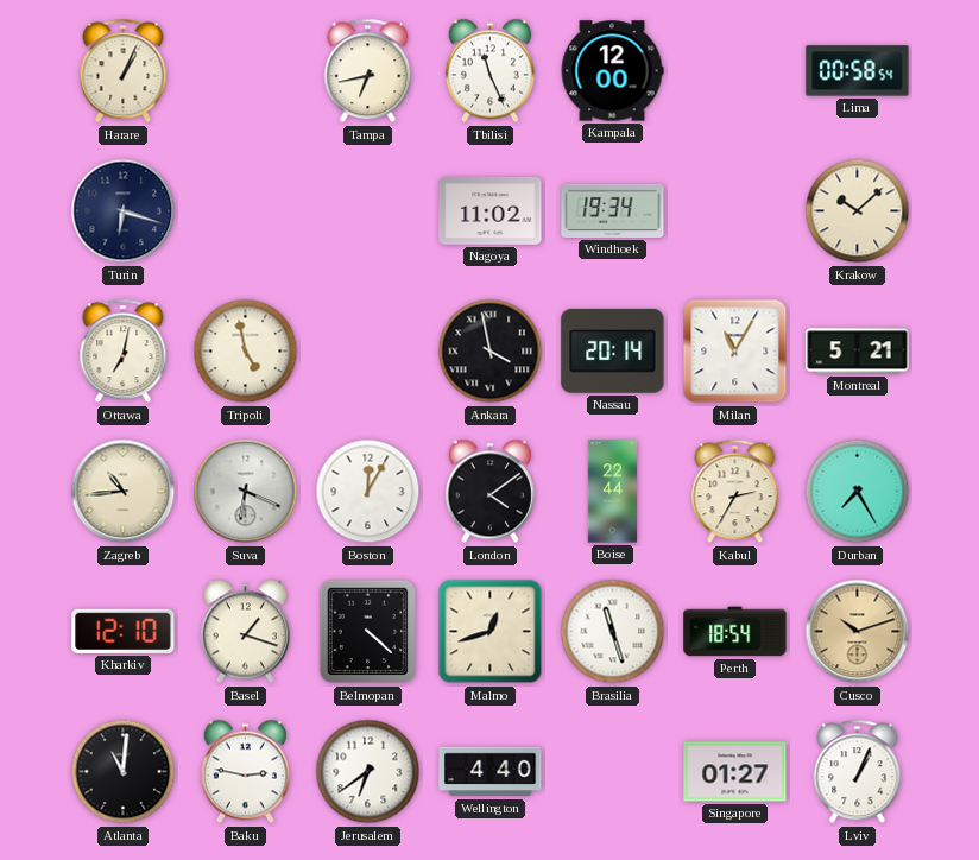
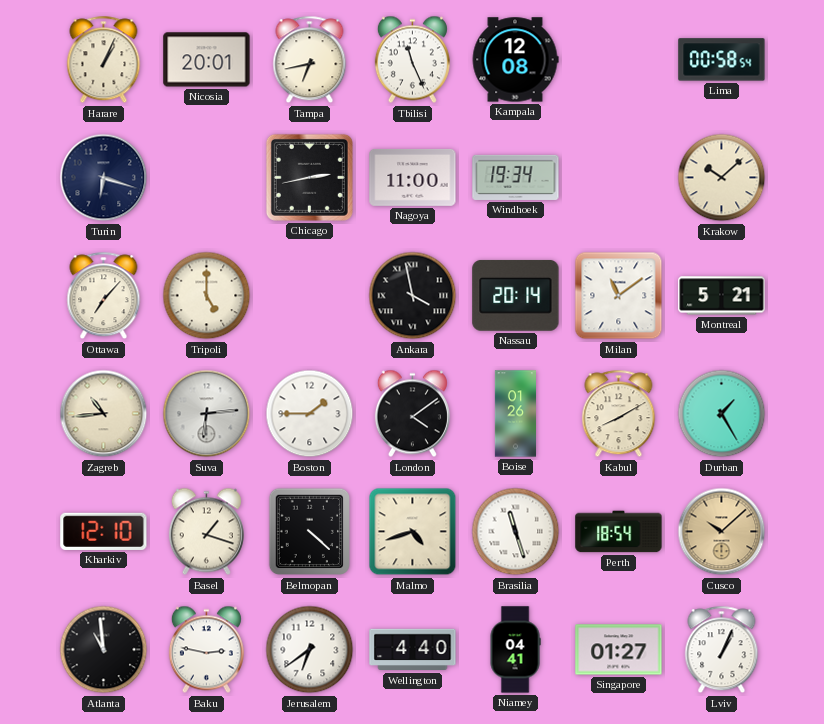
Nicosia: none -> 20:01 (207, 60)
Kampala: 12:00 -> 12:08 (515, 60)
Chicago: none -> 2:43 (309, 177)
Nagoya: 11:02 -> 11:00 (413, 177)
Ottawa: 7:02 -> 7:07 (104, 296)
Tripoli: 4:58 -> 5:00 (207, 296)
Milan: 11:05 -> 11:09 (619, 296)
Suva: 6:19 -> 6:14 (207, 414)
Boston: 12:05 -> 1:45 (310, 414)
Boise: 22:44 -> 01:26 (515, 414)
Kabul: 2:35 -> 8:10 (619, 414)
Durban: 7:25 -> 1:25 (722, 414)
Malmo: 12:42 -> 4:42 (413, 532)
Cusco: 10:12 -> 10:08 (722, 532)
Atlanta: 11:01 -> 10:59 (104, 650)
Niamey: none -> 04:41 (515, 650)
